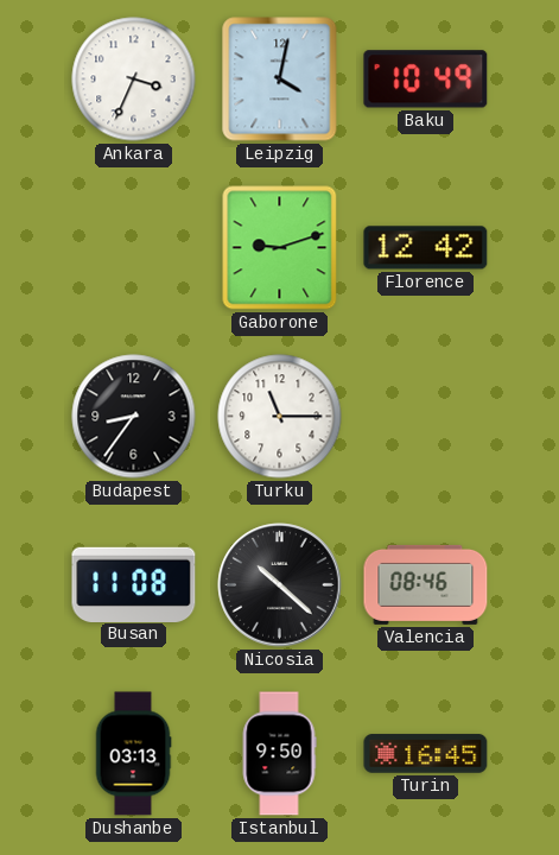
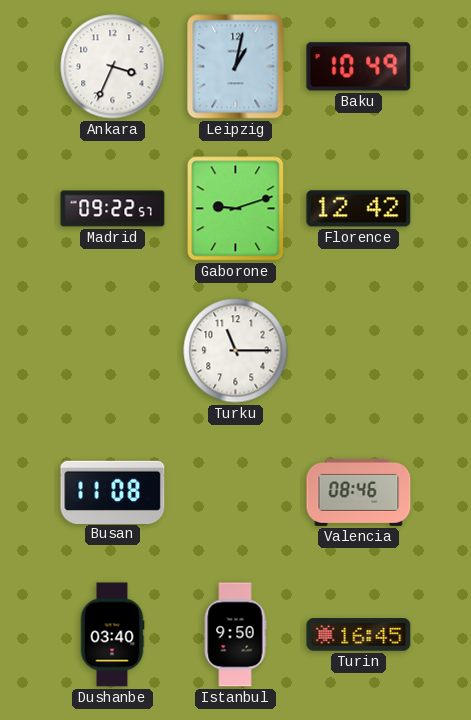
Leipzig: 4:02 -> 1:02 (236, 67)
Madrid: none -> 09:22 (113, 209)
Budapest: 8:36 -> none (134, 417)
Nicosia: 10:22 -> none (280, 585)
Dushanbe: 03:13 -> 03:40 (112, 635)
